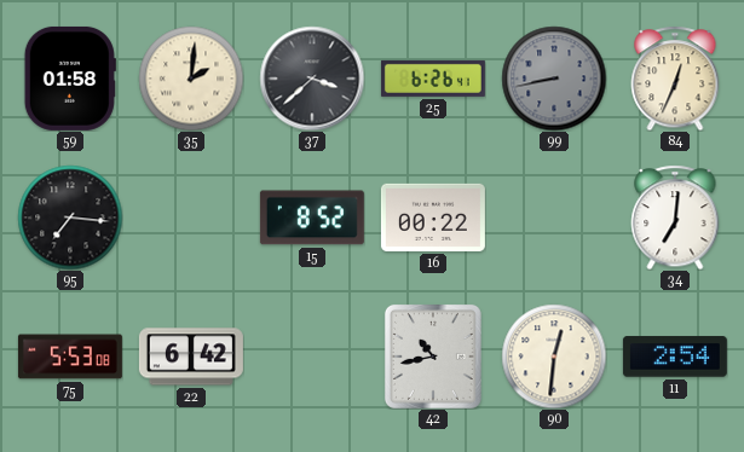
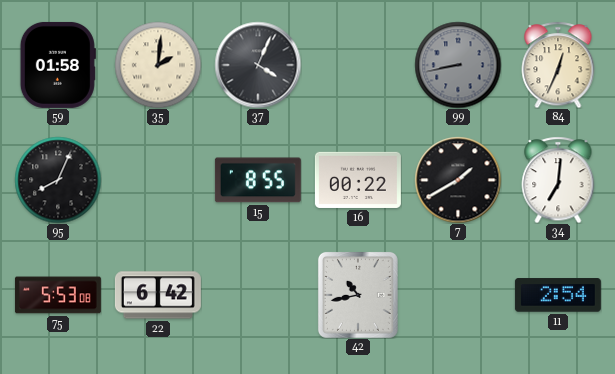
37: 3:38 -> 4:04 (258, 65)
25: 6:26 -> none (433, 79)
95: 7:16 -> 8:04 (58, 180)
15: 8:52 -> 8:55 (258, 180)
7: none -> 1:40 (458, 180)
90: 12:31 -> none (554, 357)
